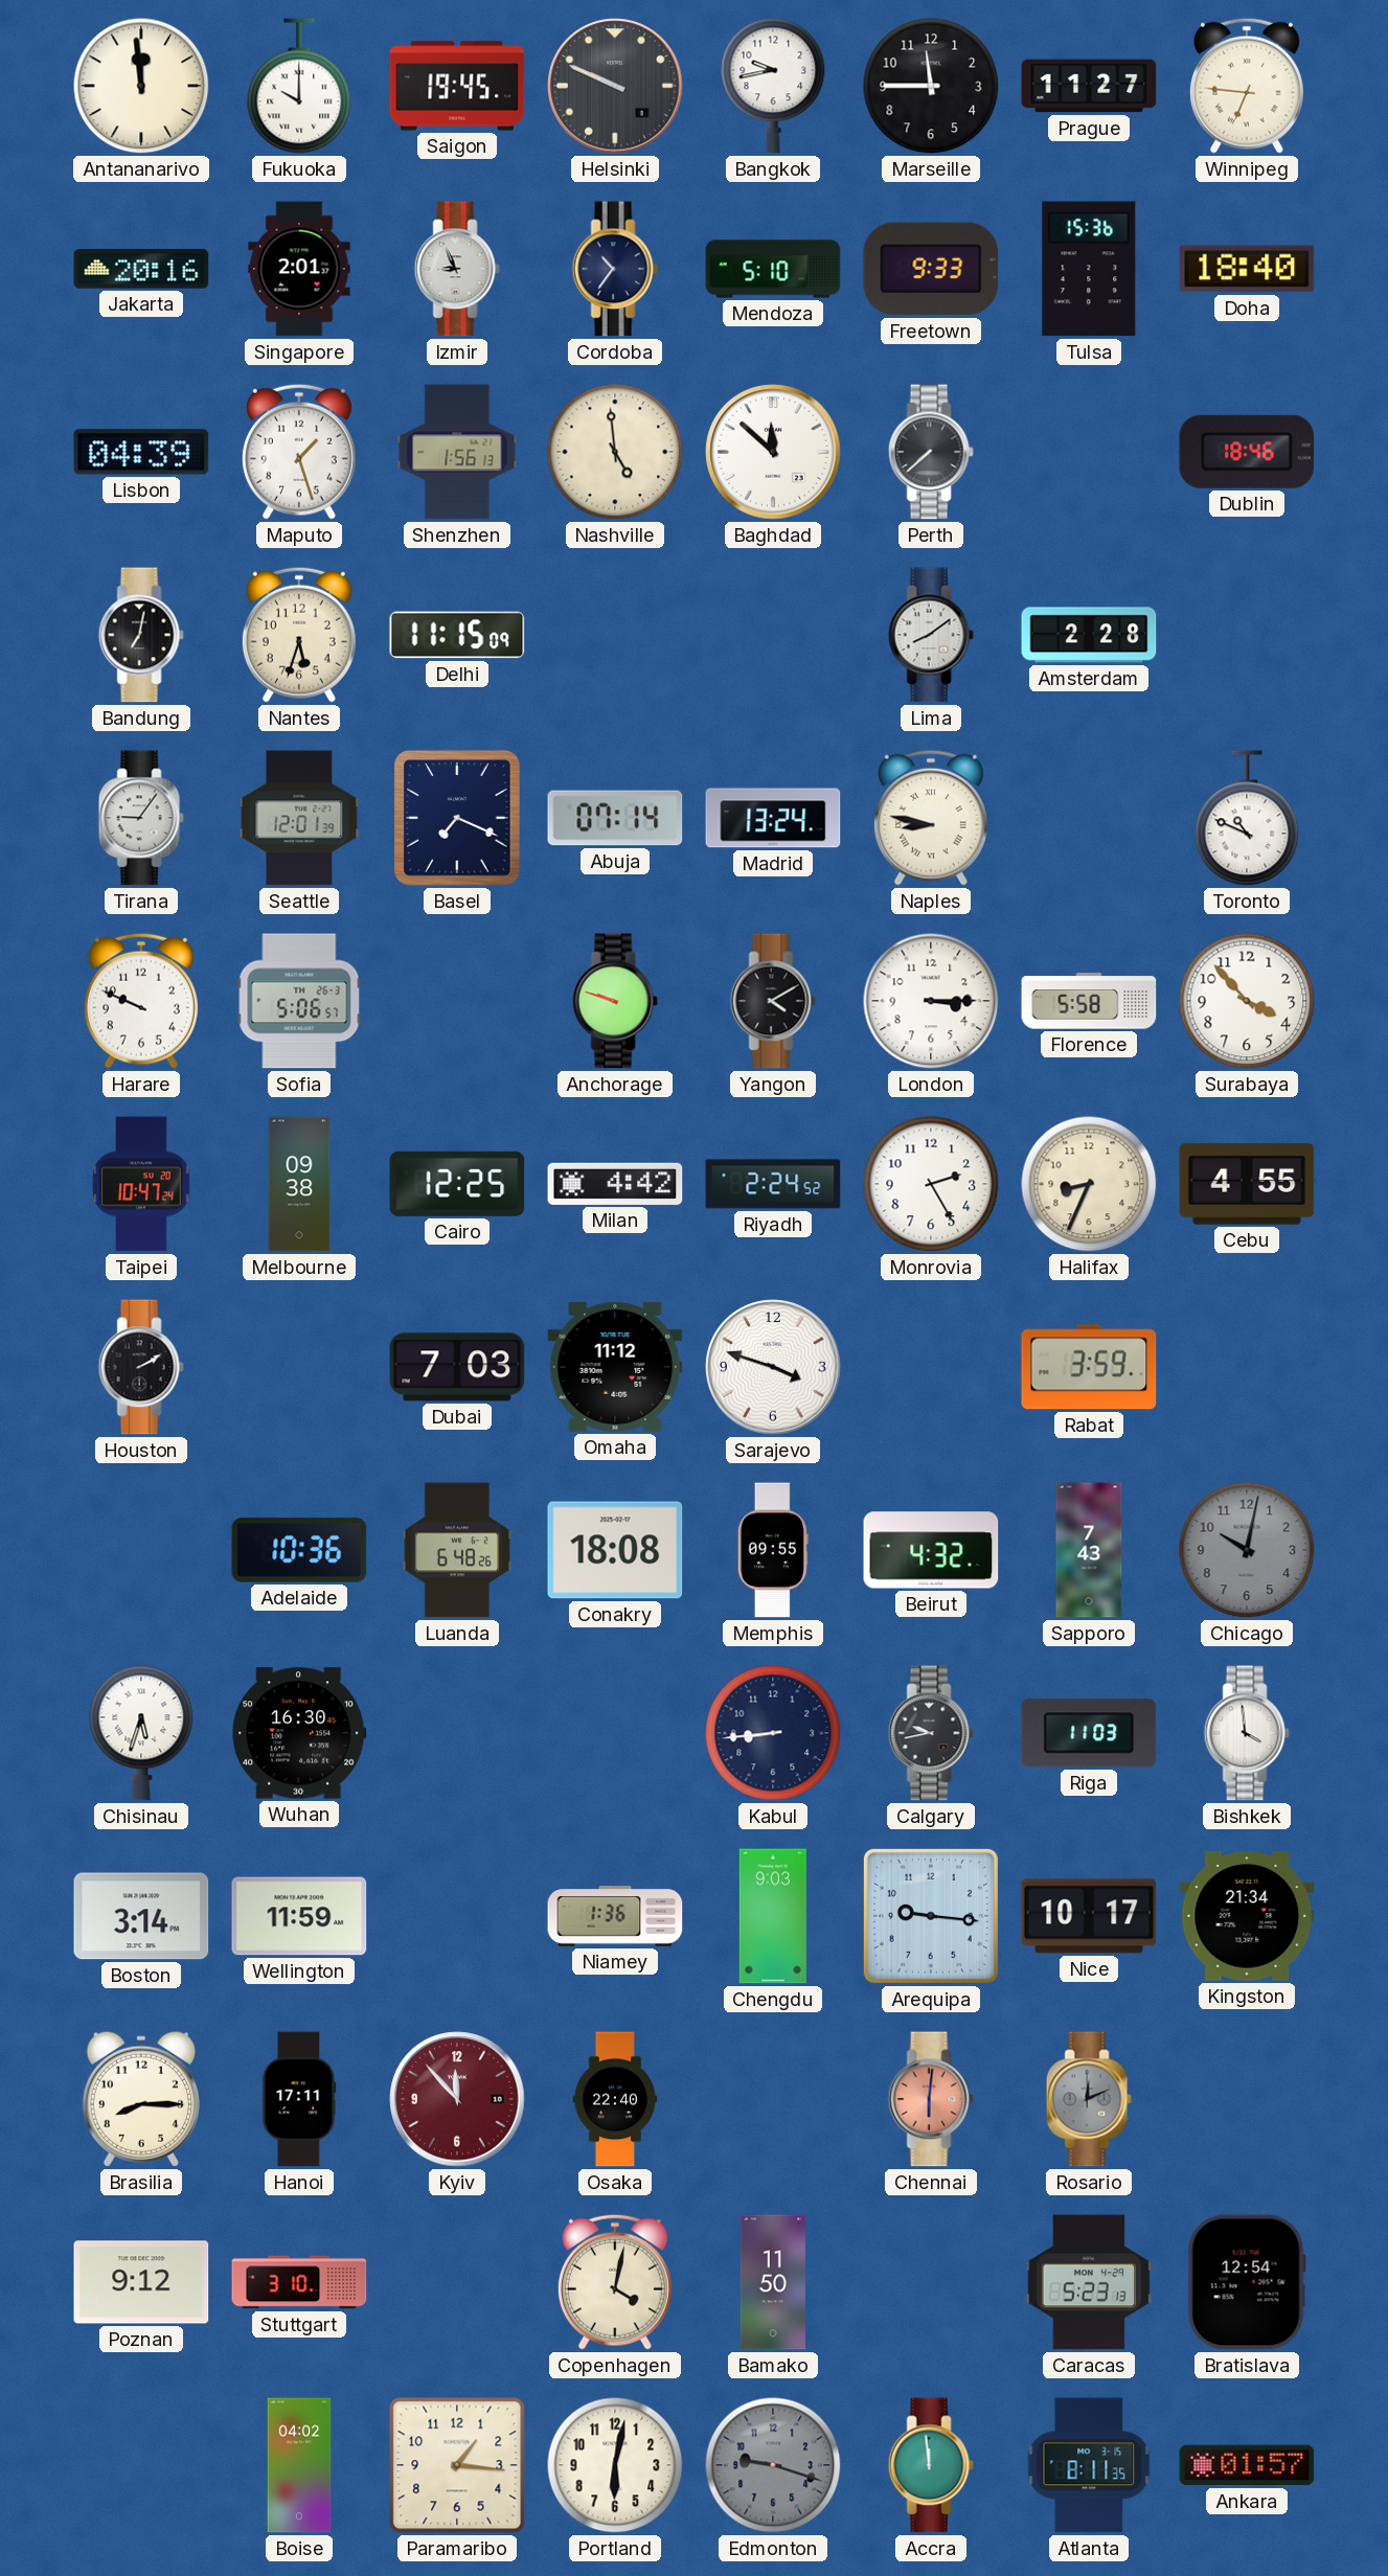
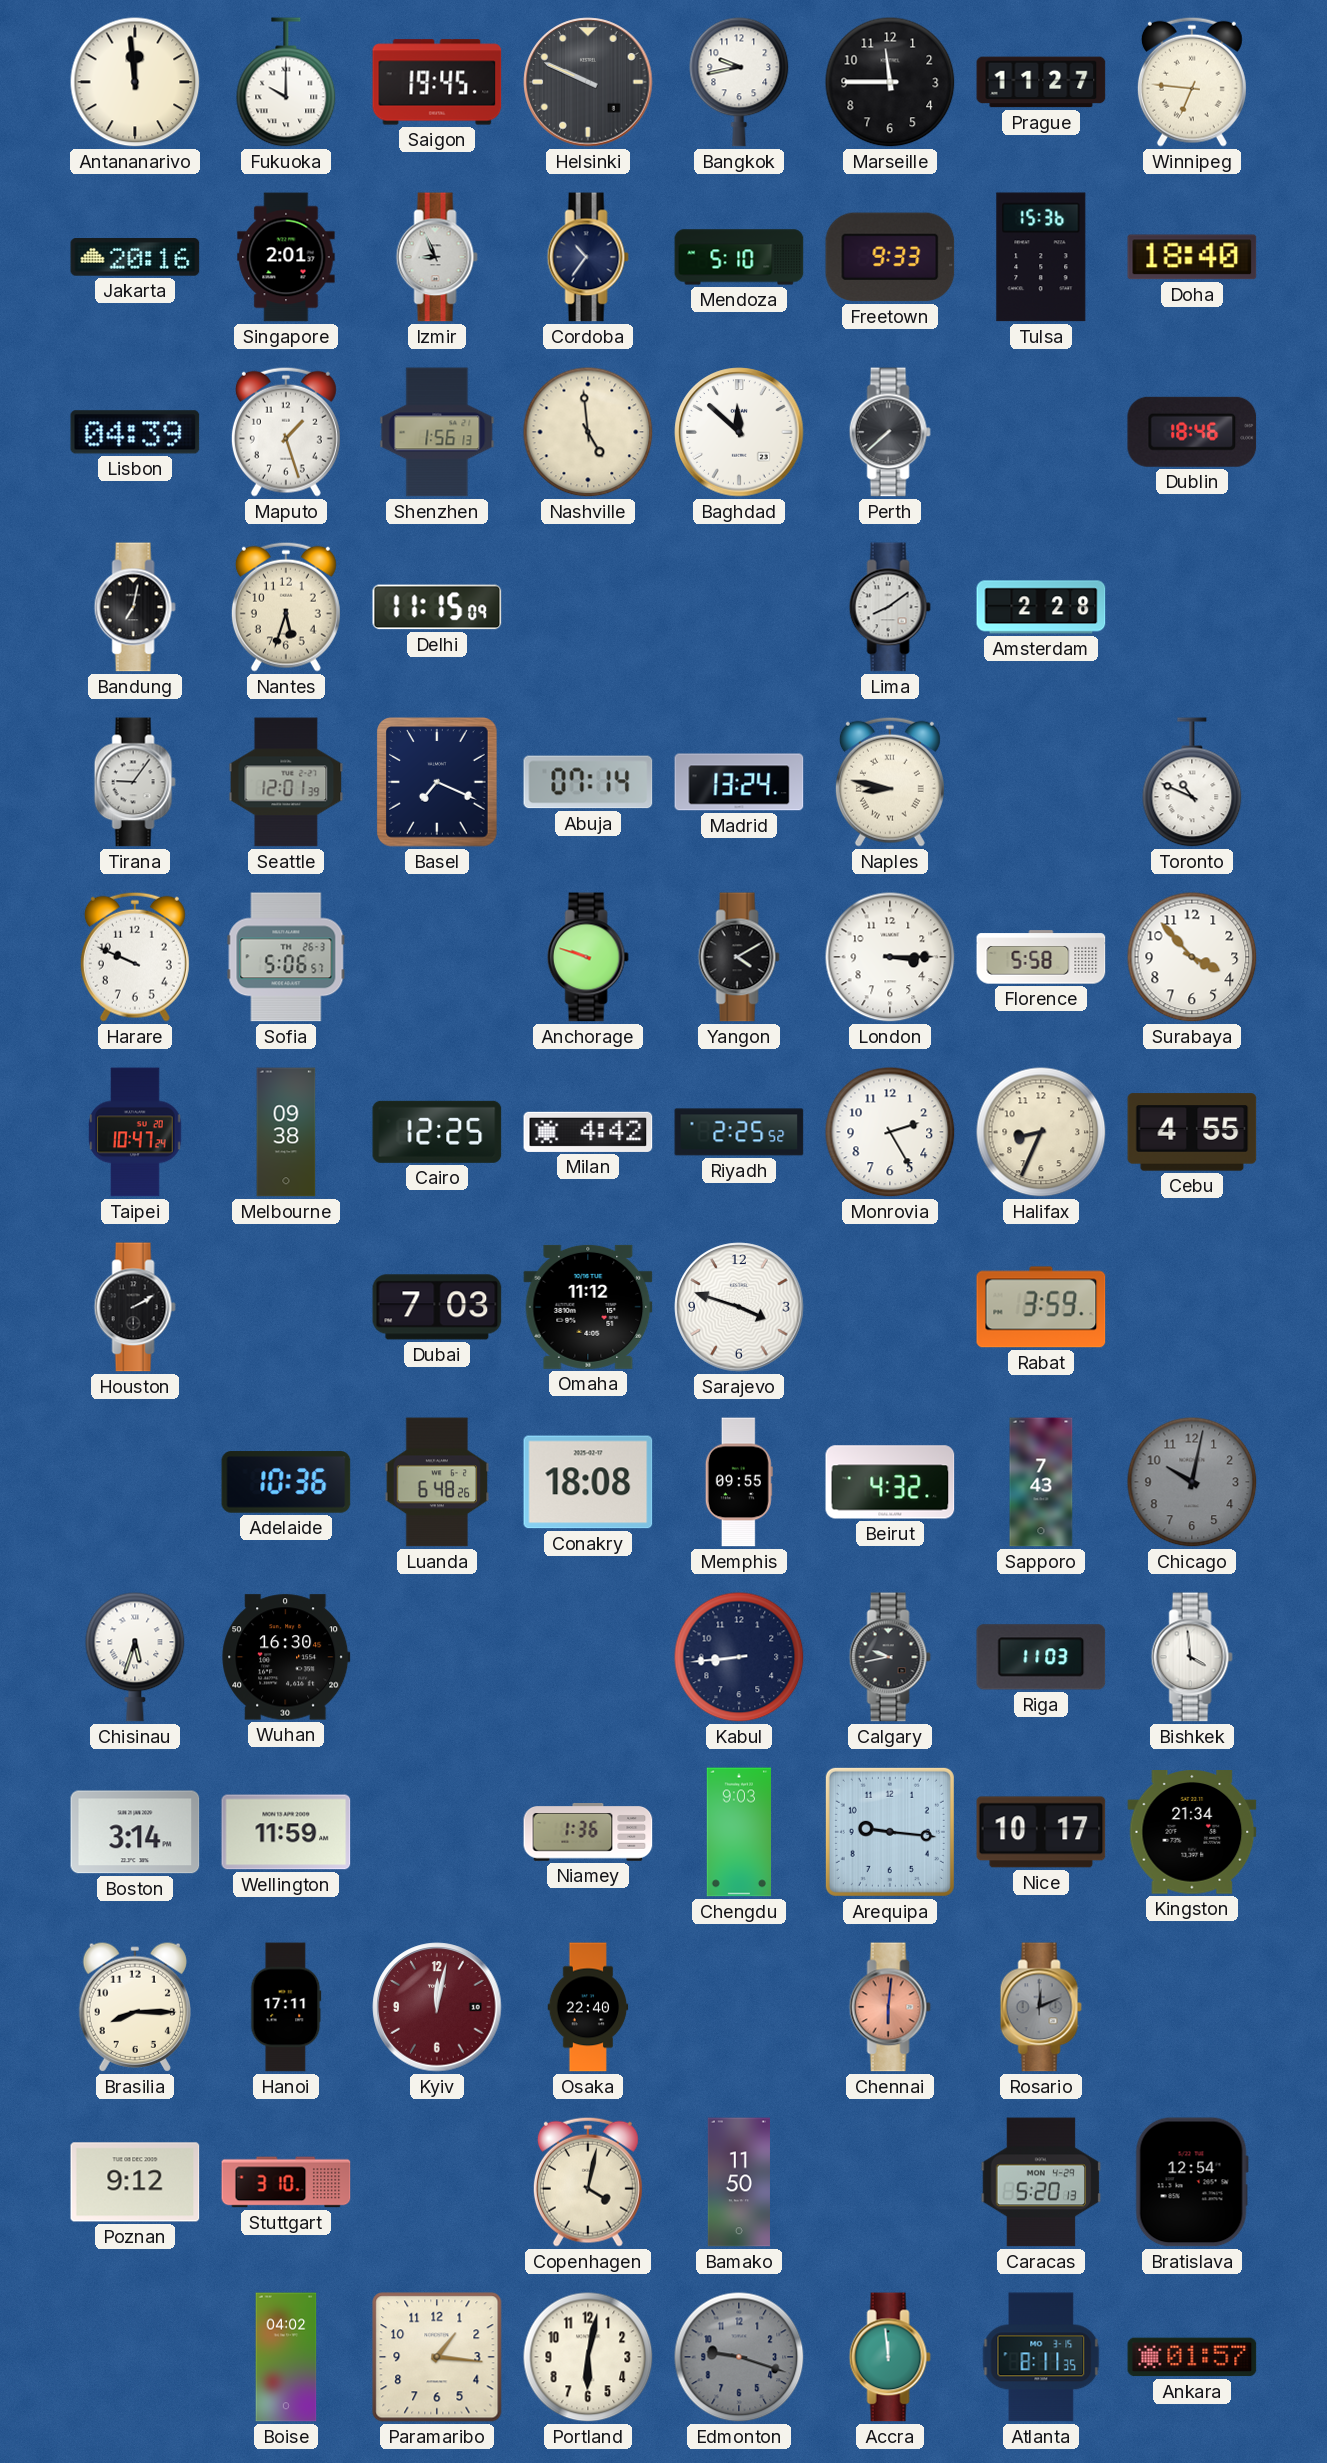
Riyadh: 2:24 -> 2:25 (739, 1132)
Kyiv: 11:53 -> 12:02 (437, 2007)
Caracas: 5:23 -> 5:20 (1041, 2182)
